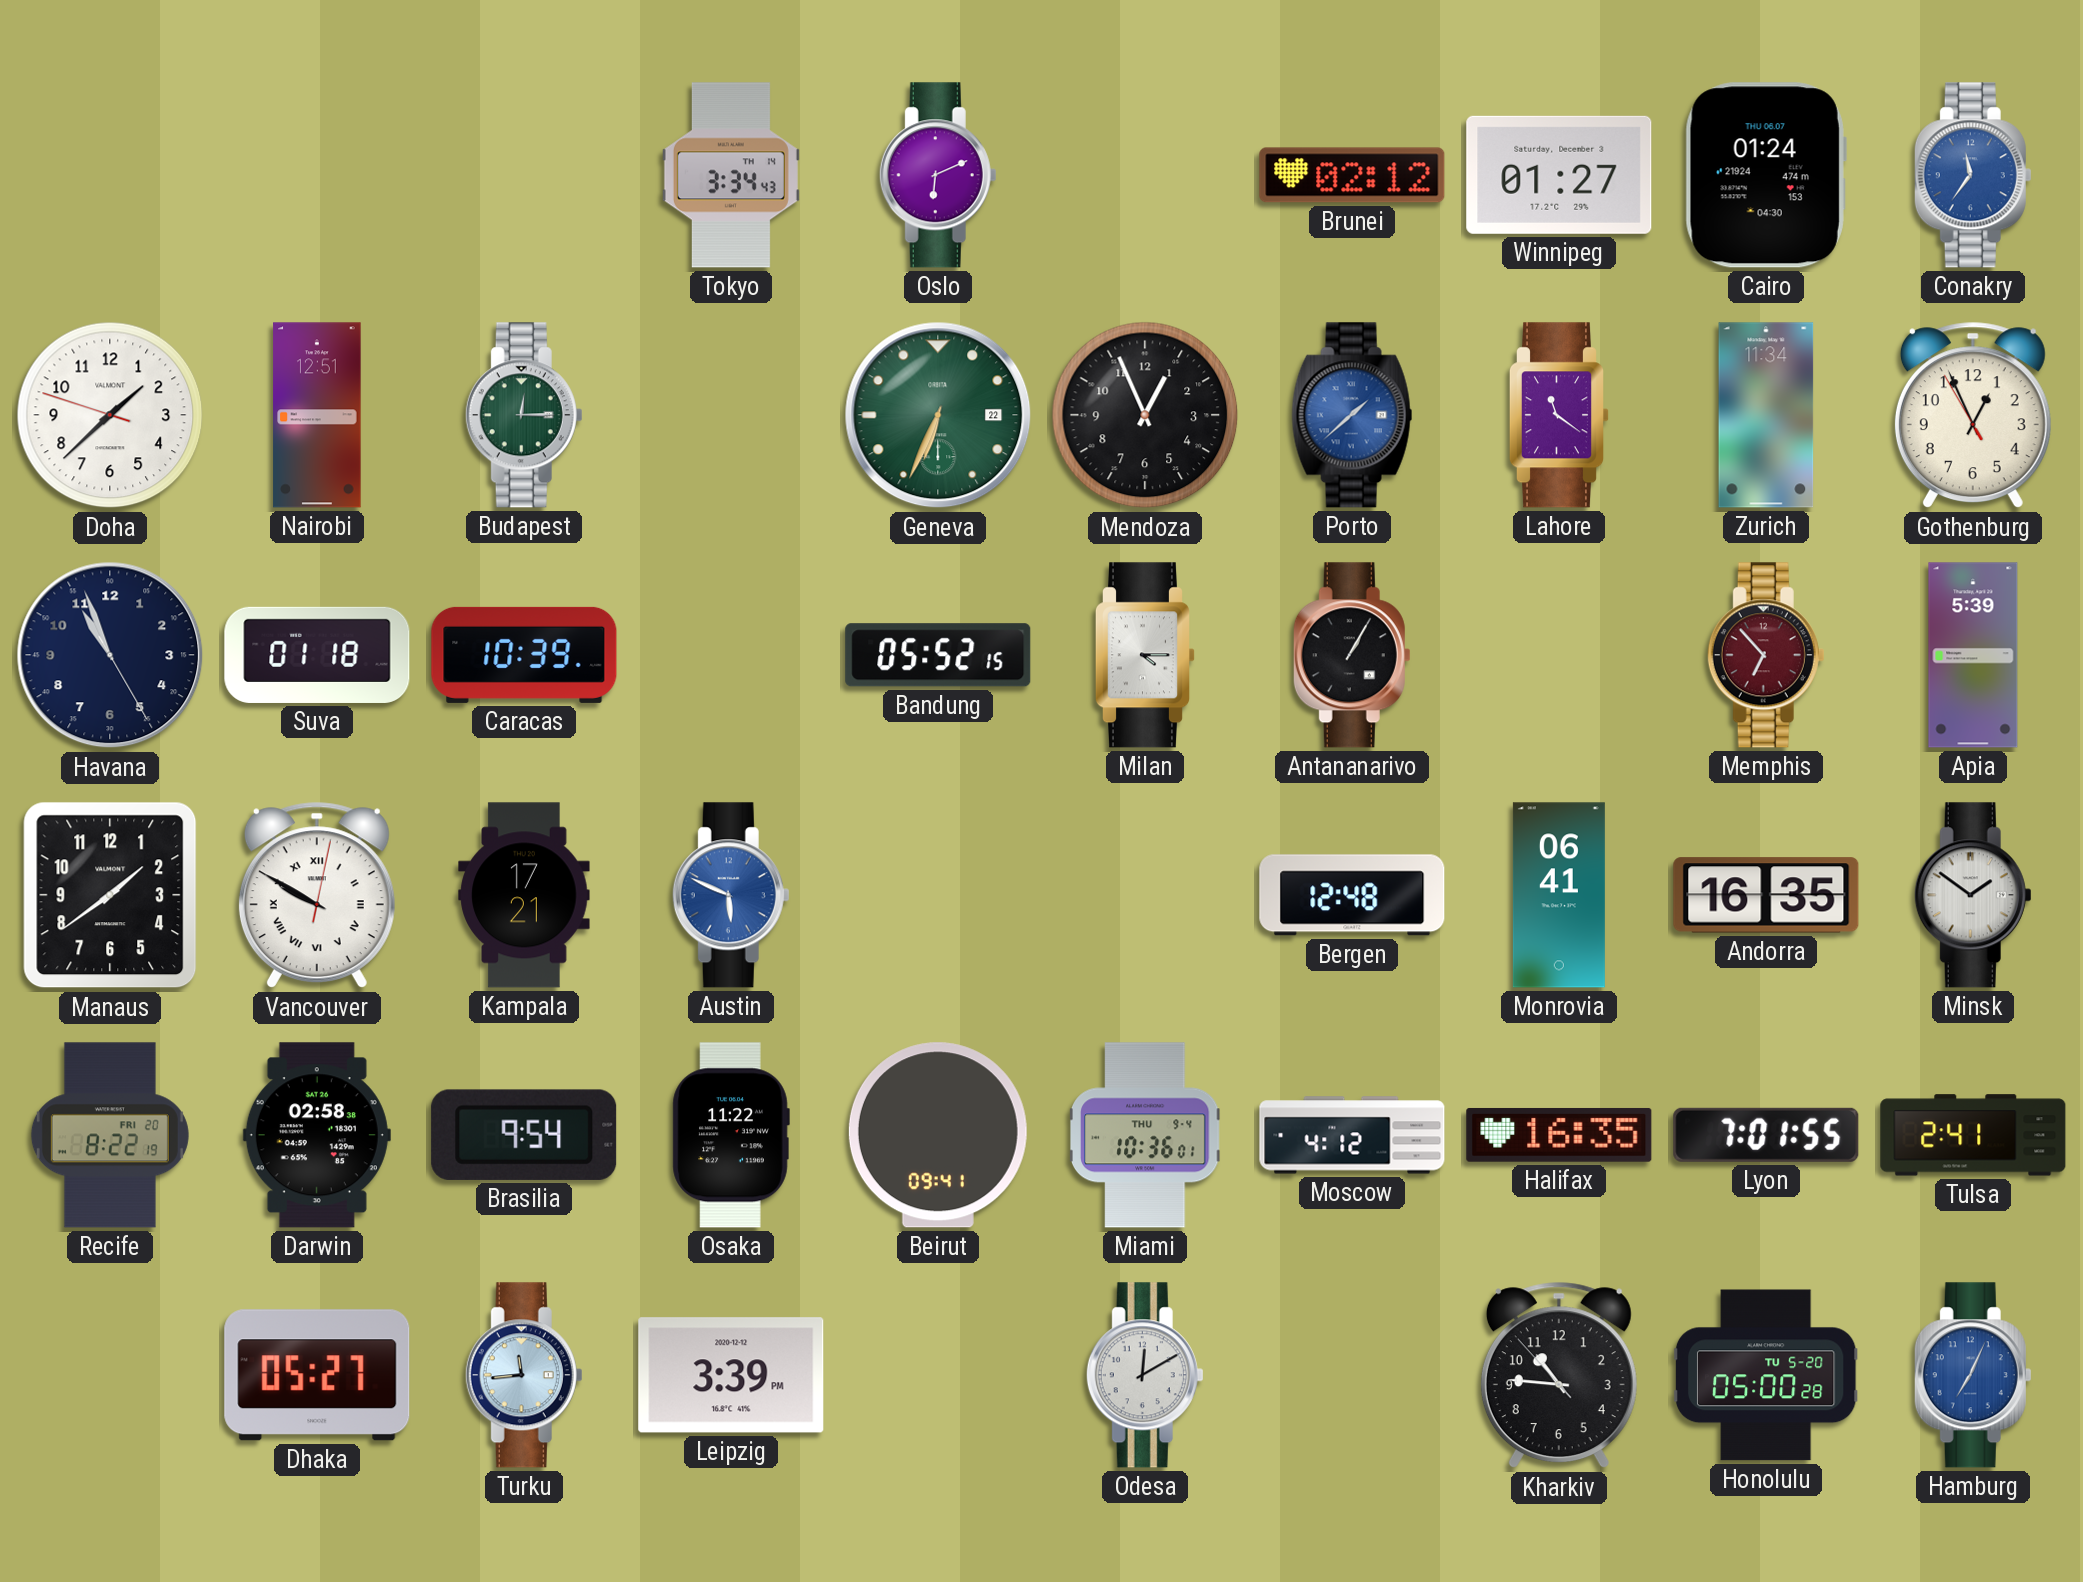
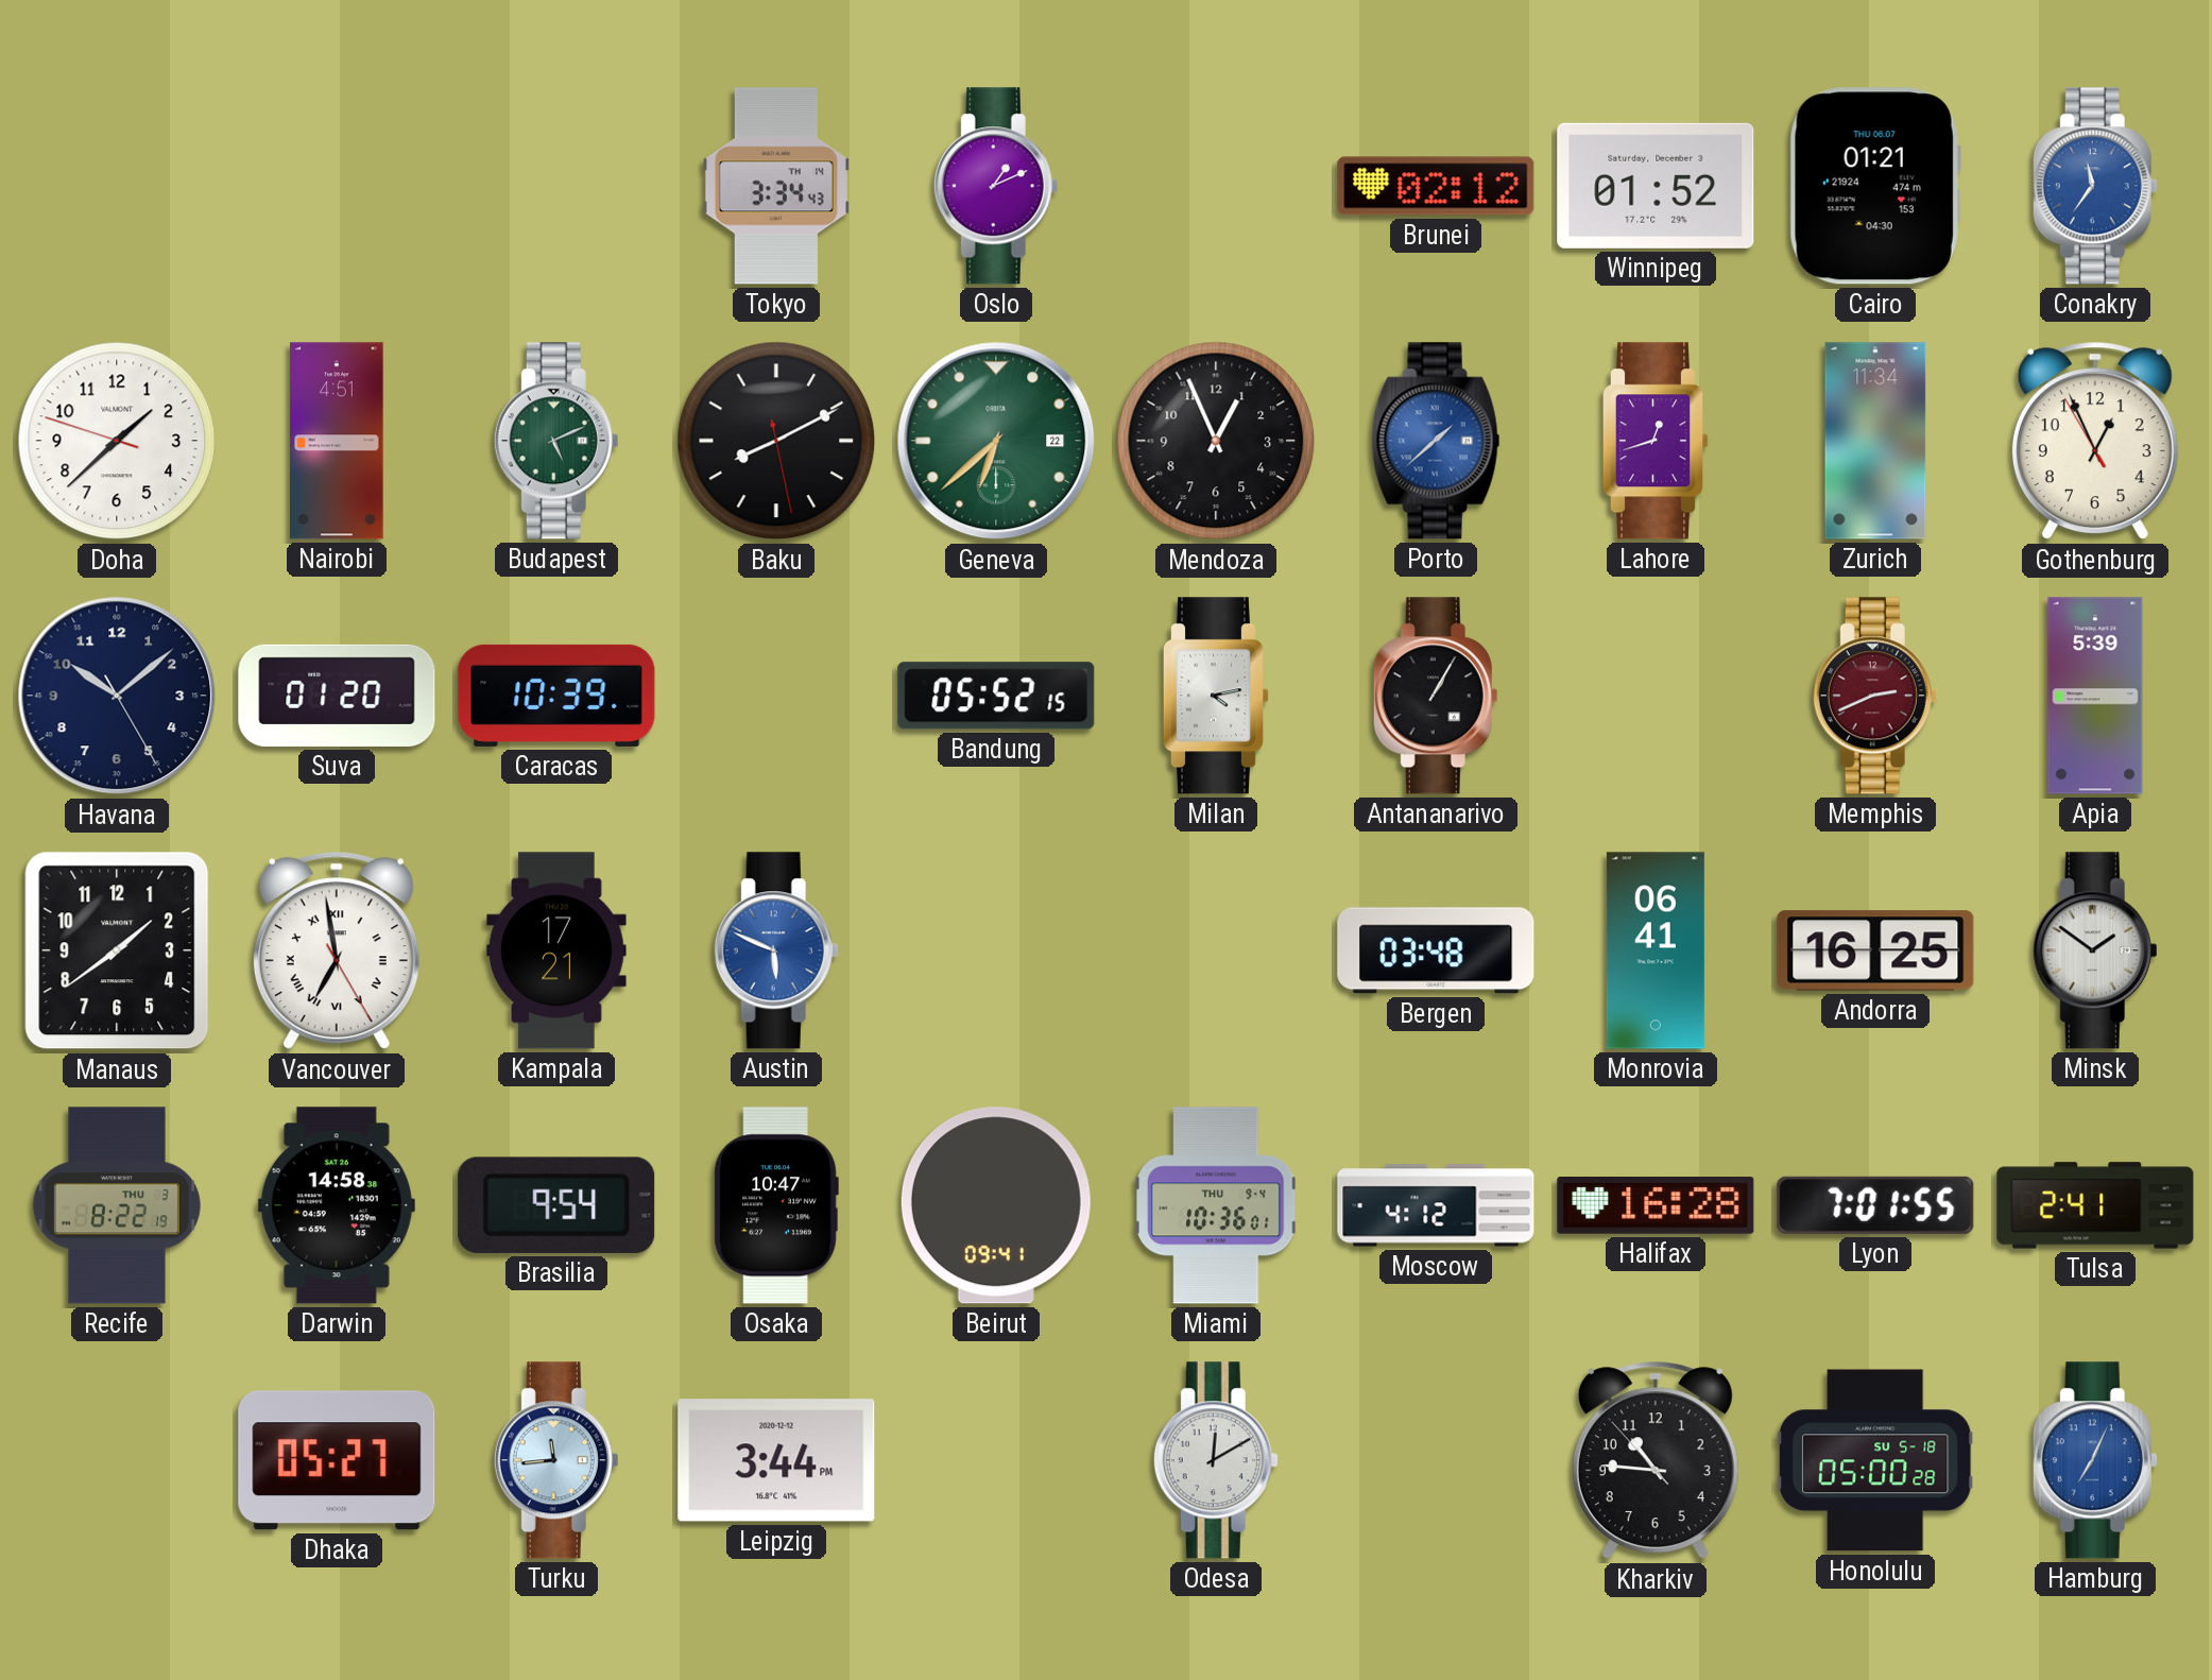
Oslo: 6:11 -> 1:11 (996, 186)
Winnipeg: 01:27 -> 01:52 (1656, 186)
Cairo: 01:24 -> 01:21 (1875, 186)
Nairobi: 12:51 -> 4:51 (337, 441)
Budapest: 12:15 -> 5:11 (556, 441)
Baku: none -> 8:10 (776, 441)
Geneva: 6:34 -> 6:38 (996, 441)
Lahore: 11:21 -> 12:42 (1654, 441)
Havana: 10:56 -> 10:08 (117, 696)
Suva: 01:18 -> 01:20 (337, 696)
Milan: 4:15 -> 4:13 (1215, 696)
Memphis: 6:53 -> 2:41 (1875, 696)
Vancouver: 9:50 -> 6:58 (337, 950)
Bergen: 12:48 -> 03:48 (1436, 950)
Andorra: 16:35 -> 16:25 (1875, 950)
Recife date: FRI 20 -> THU 3 (117, 1205)
Darwin: 02:58 -> 14:58 (337, 1205)
Osaka: 11:22 -> 10:47 (776, 1205)
Halifax: 16:35 -> 16:28 (1656, 1205)
Leipzig: 3:39 -> 3:44 (776, 1460)
Honolulu date: TU 5-20 -> SU 5-18 (1875, 1460)
